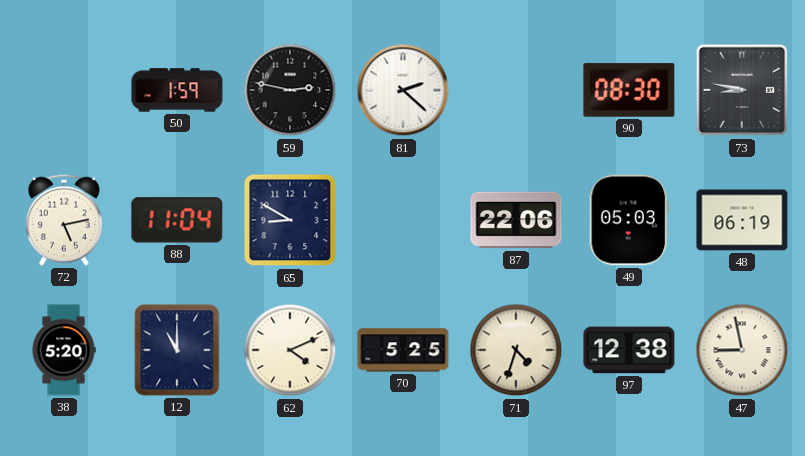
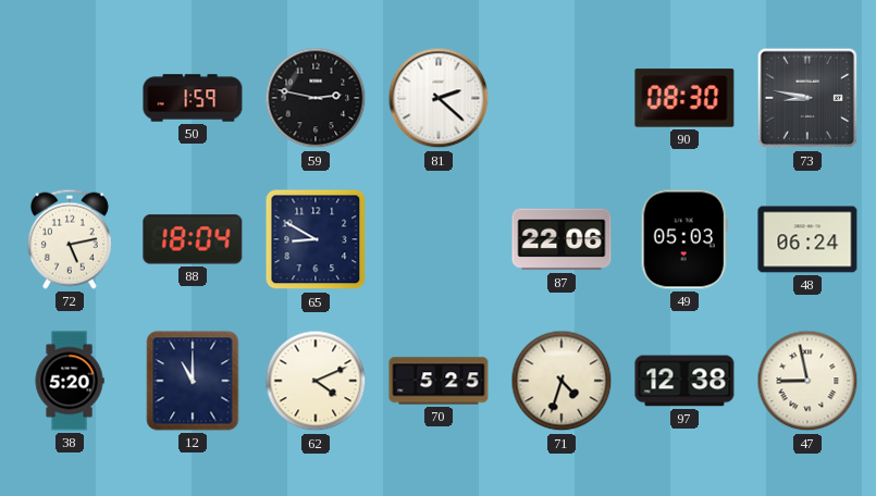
88: 11:04 -> 18:04 (193, 239)
48: 06:19 -> 06:24 (807, 239)
